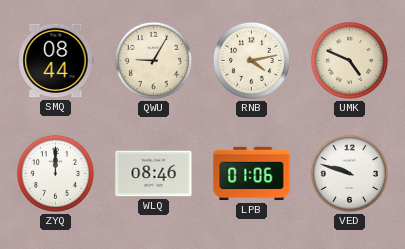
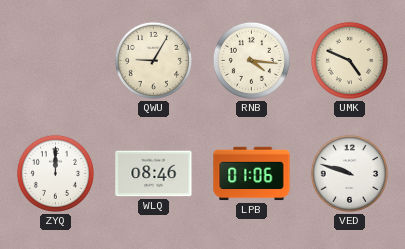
SMQ: 08:44 -> none (56, 61)
RNB: 4:13 -> 4:16 (251, 60)
